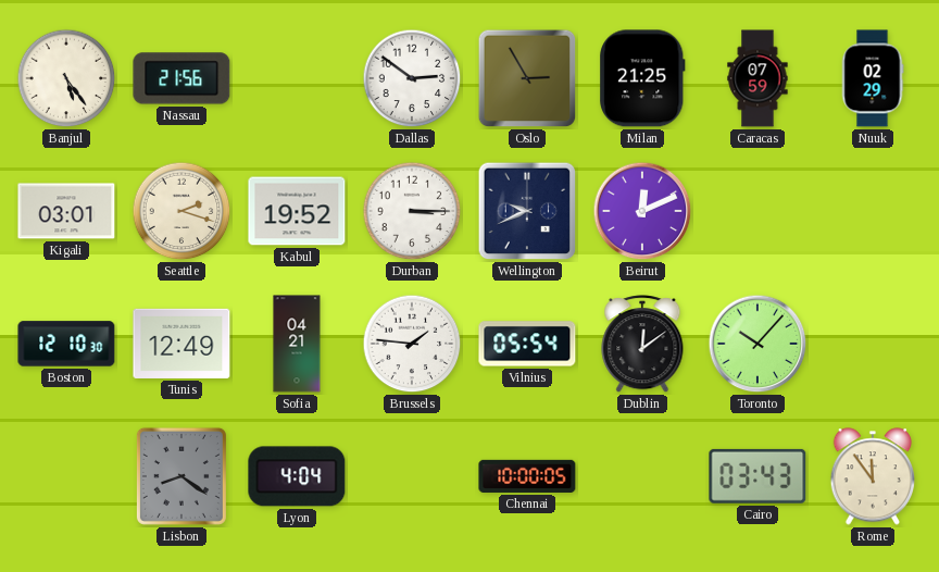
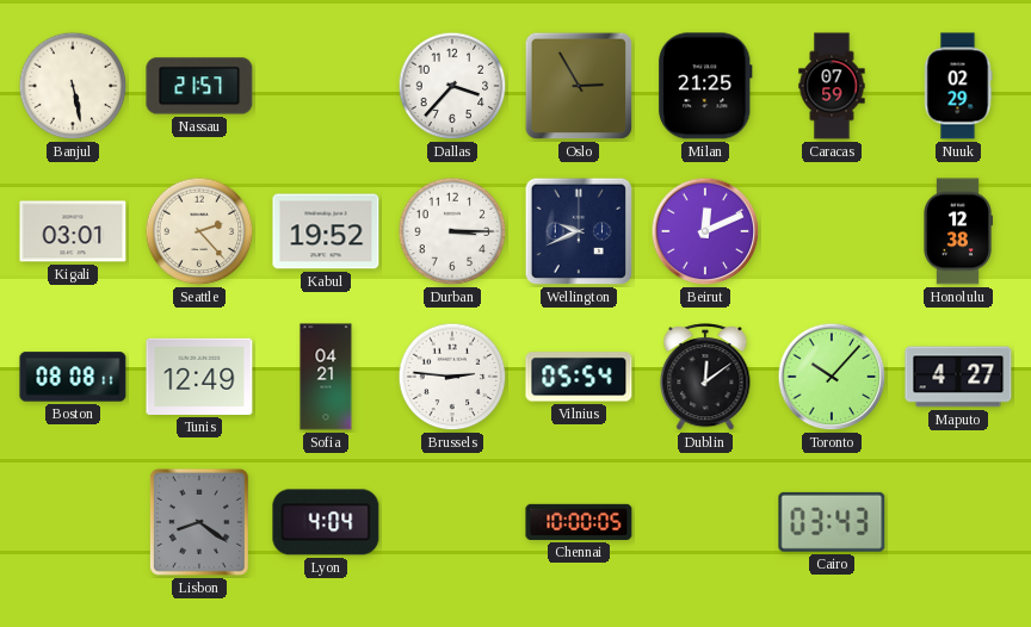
Banjul: 5:24 -> 5:28 (73, 86)
Nassau: 21:56 -> 21:57 (199, 86)
Dallas: 2:51 -> 3:37 (452, 86)
Seattle: 2:18 -> 2:23 (199, 231)
Honolulu: none -> 12:38 (958, 231)
Boston: 12:10 -> 08:08 (73, 377)
Brussels: 1:46 -> 2:46 (452, 377)
Maputo: none -> 4:27 (958, 377)
Rome: 11:54 -> none (873, 476)
